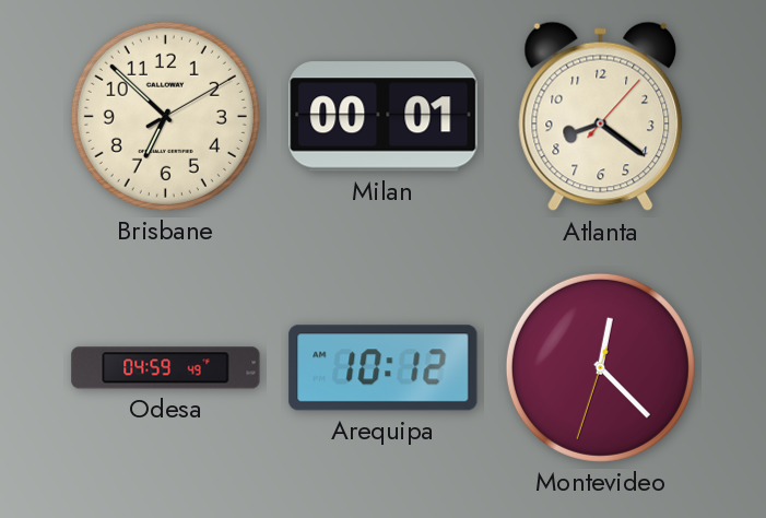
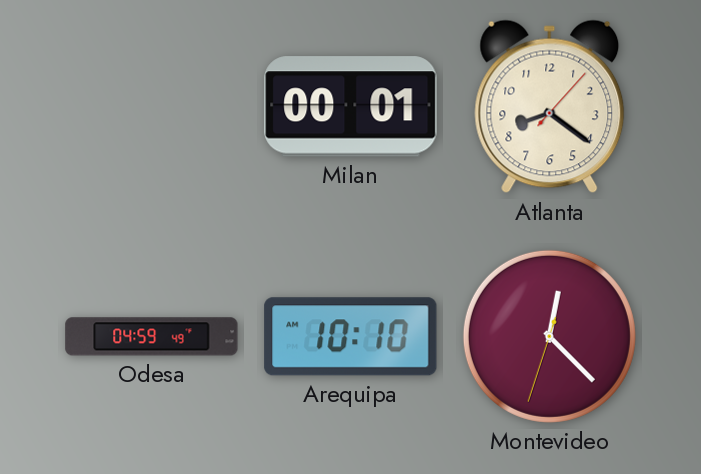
Brisbane: 6:52 -> none (165, 116)
Arequipa: 10:12 -> 10:10 (351, 337)
